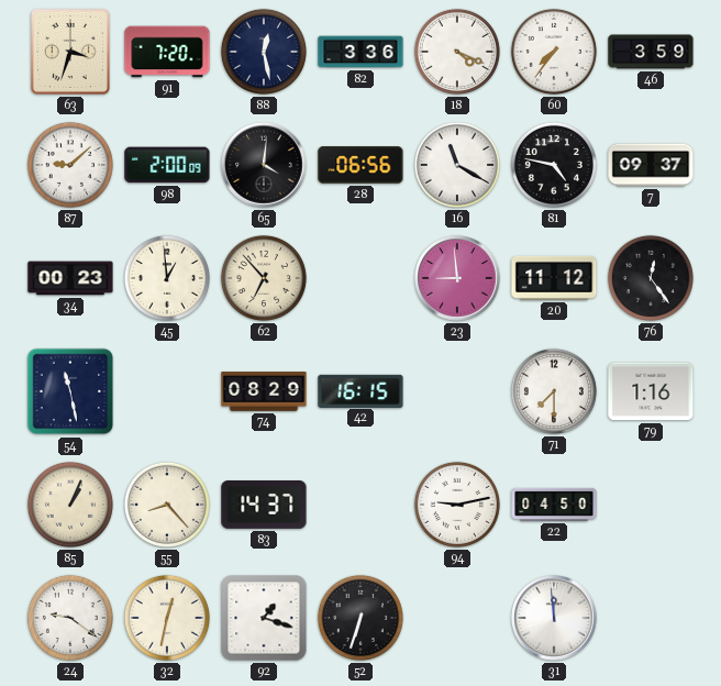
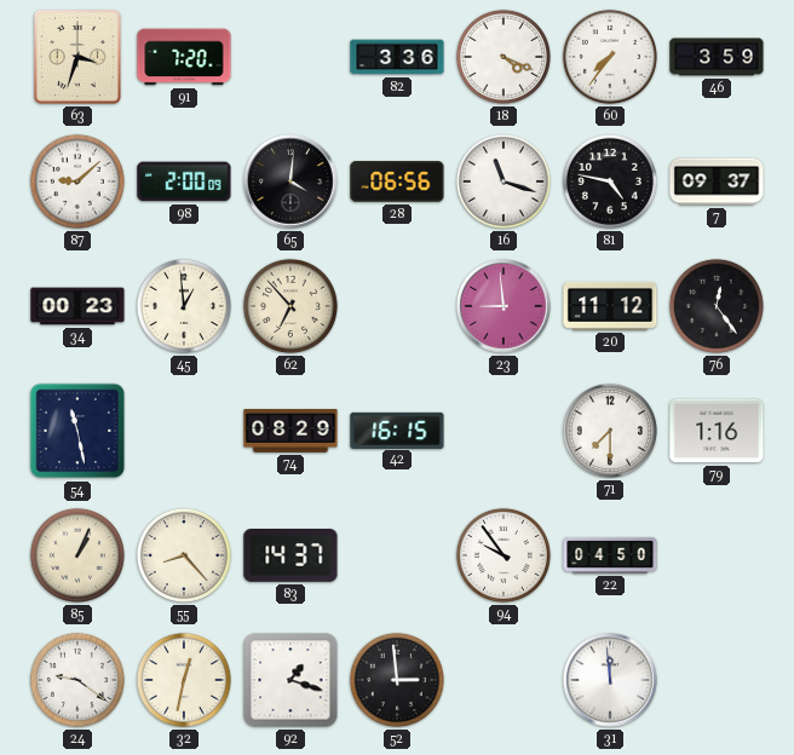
88: 12:28 -> none (264, 52)
16: 11:20 -> 11:18 (504, 181)
94: 9:13 -> 9:54 (504, 555)
52: 6:33 -> 2:59 (397, 680)
